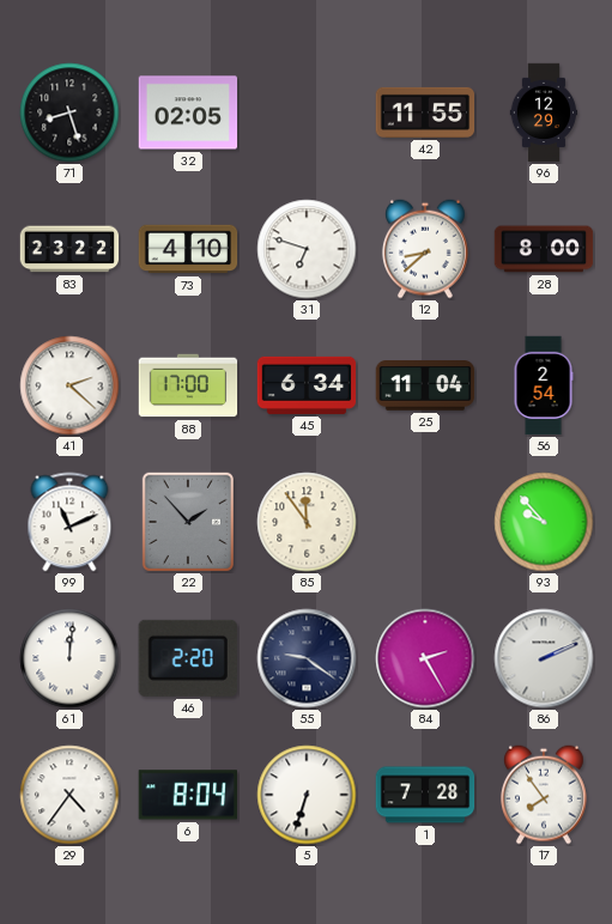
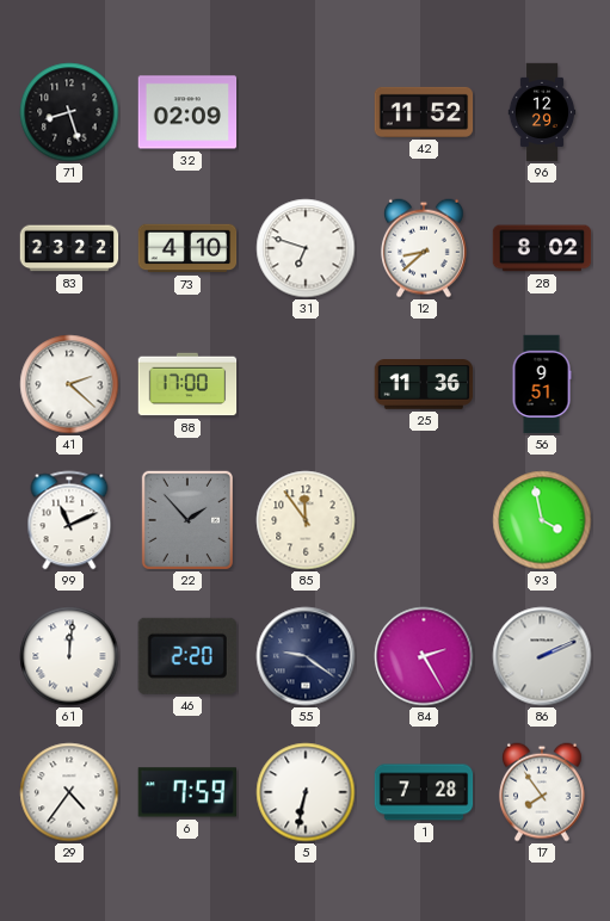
32: 02:05 -> 02:09 (187, 112)
42: 11:55 -> 11:52 (424, 112)
28: 8:00 -> 8:02 (542, 248)
45: 6:34 -> none (307, 385)
25: 11:04 -> 11:36 (424, 384)
56: 2:54 -> 9:51 (542, 384)
93: 9:53 -> 3:58 (542, 520)
6: 8:04 -> 7:59 (186, 792)
5: 6:33 -> 6:32 (306, 792)
